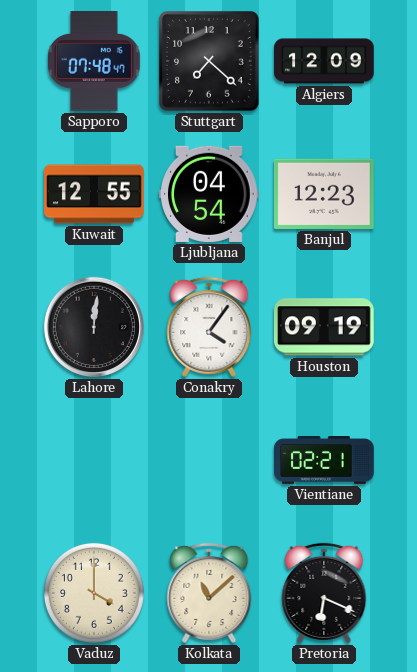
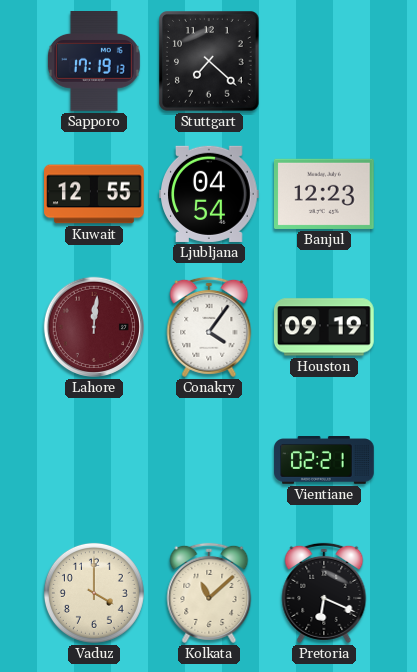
Sapporo: 07:48 -> 17:19 (94, 62)
Algiers: 12:09 -> none (324, 61)
Lahore dial: black -> burgundy (94, 327)
